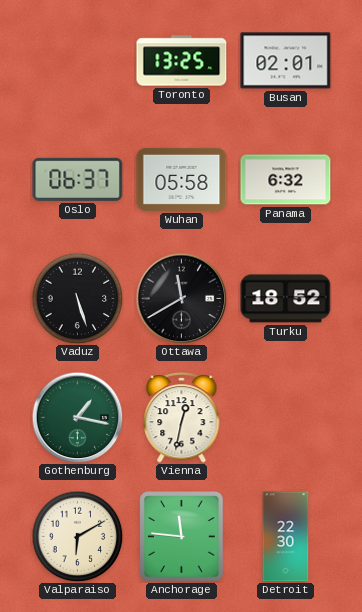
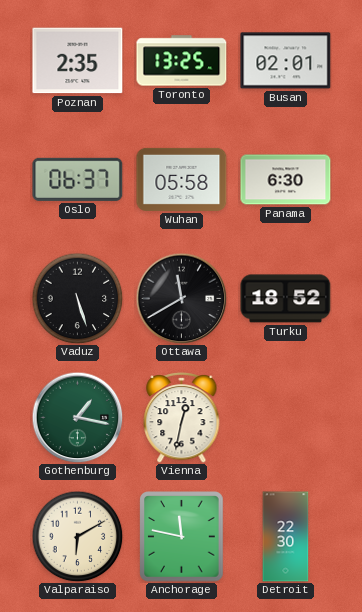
Poznan: none -> 2:35 (78, 61)
Panama: 6:32 -> 6:30 (286, 180)
Anchorage: 11:46 -> 11:47 (182, 537)
